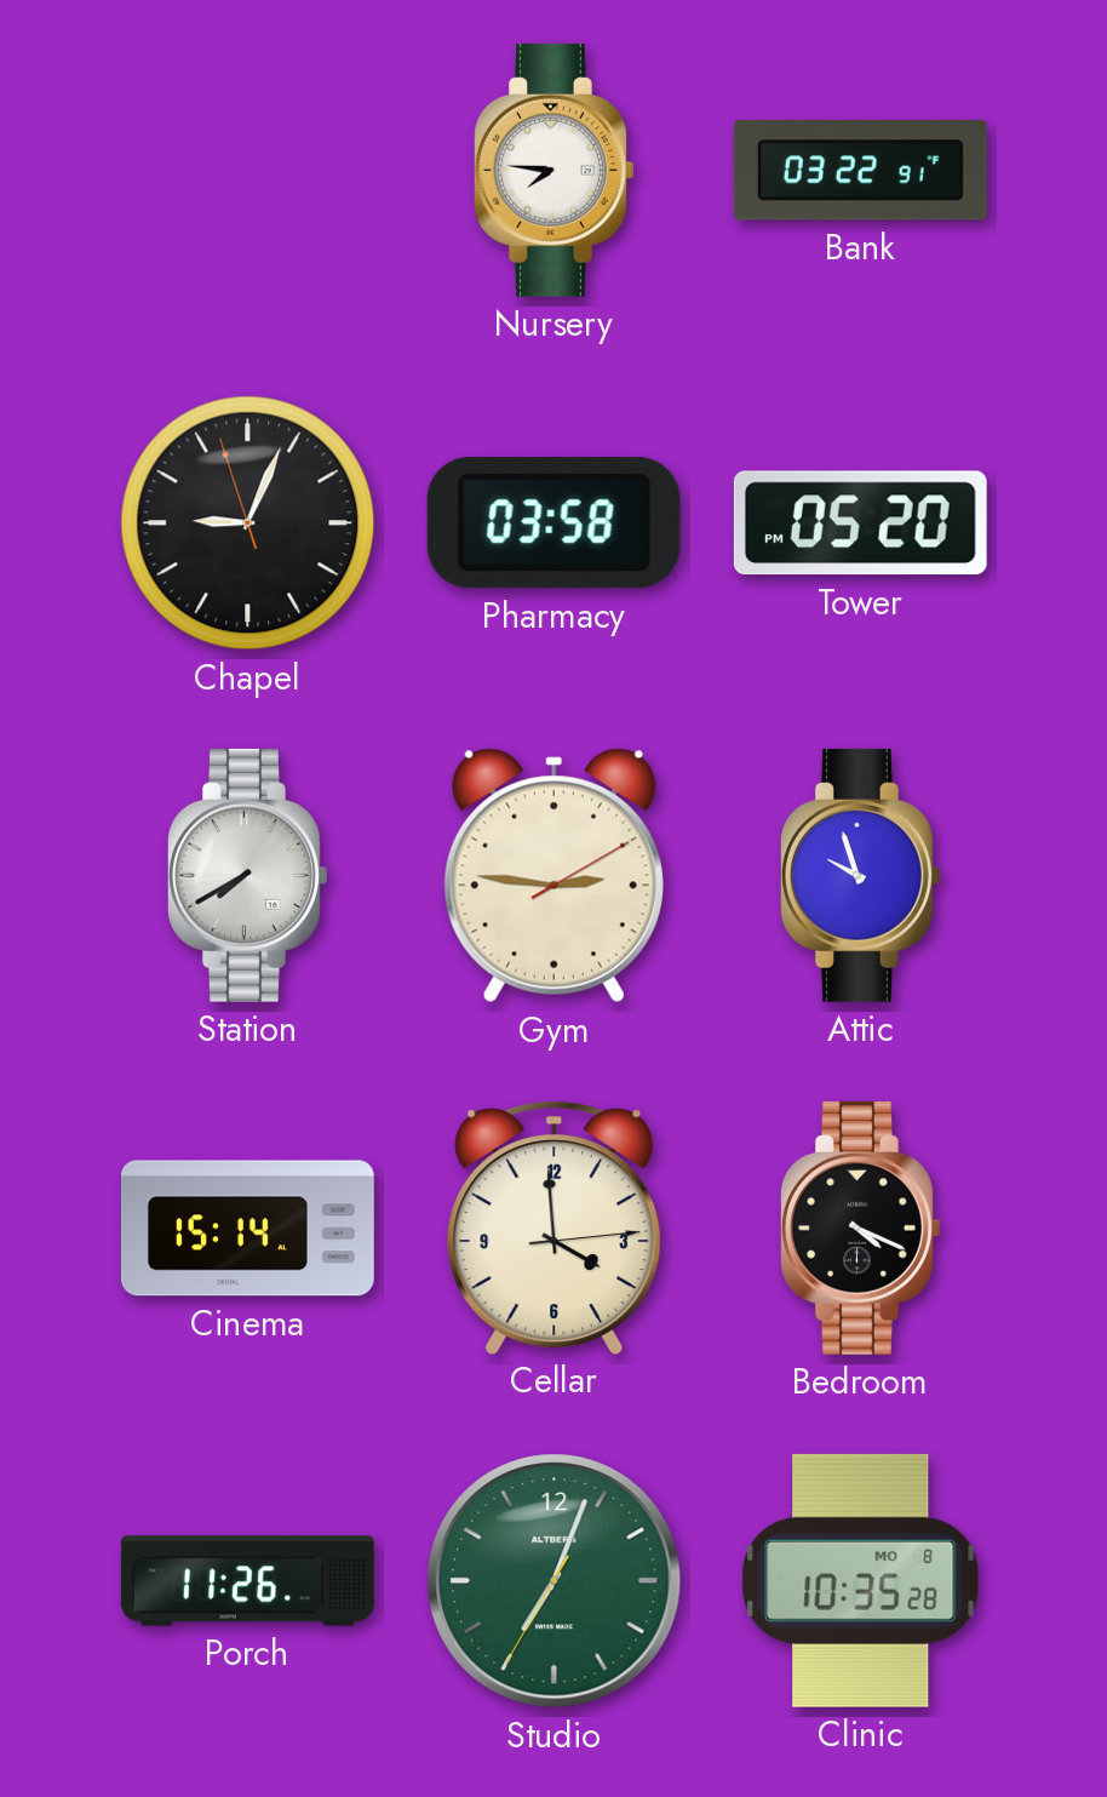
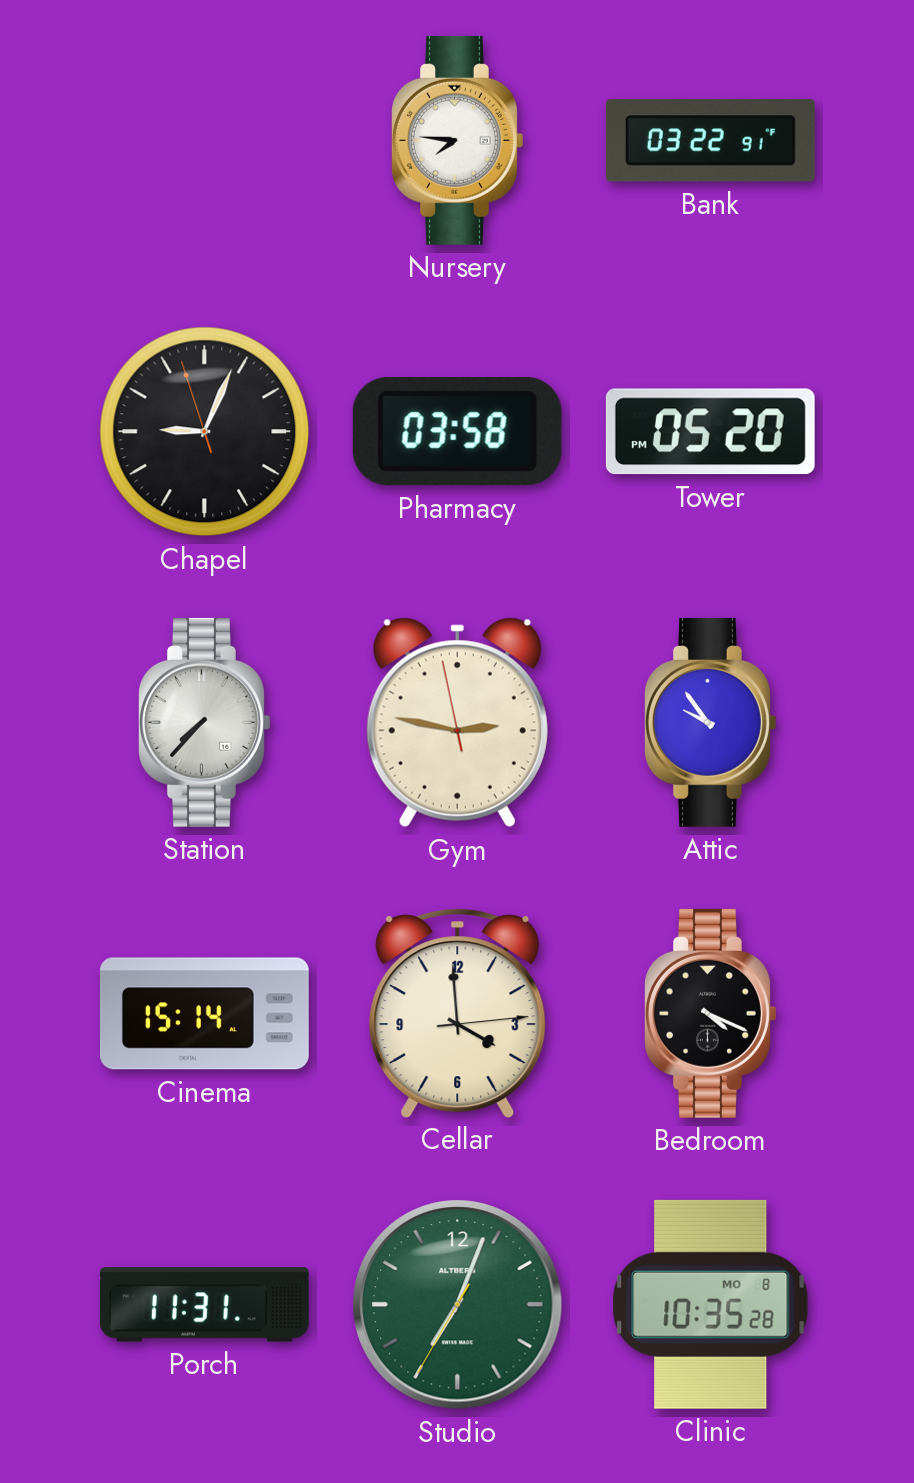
Station: 7:40 -> 7:37 (205, 722)
Gym: 2:46:10 -> 2:46:58 (457, 723)
Attic: 9:57 -> 9:54 (711, 722)
Porch: 11:26 -> 11:31 (204, 1305)
